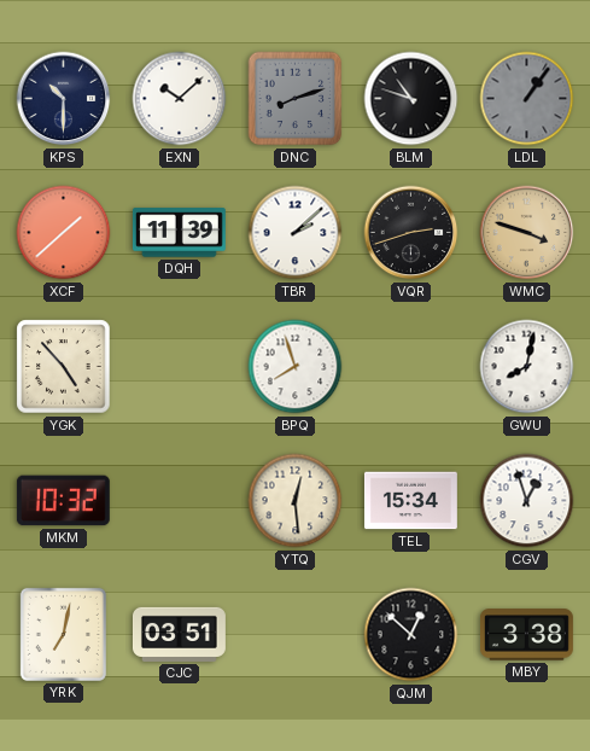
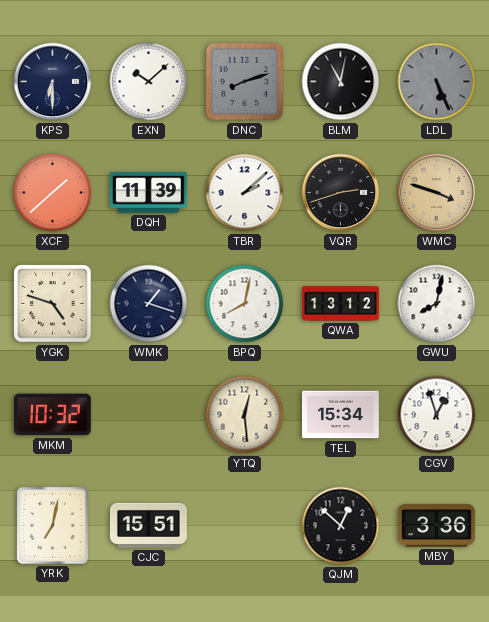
KPS: 10:30 -> 6:30 (53, 82)
BLM: 10:48 -> 11:02 (341, 82)
LDL: 1:06 -> 5:26 (437, 82)
YGK: 4:53 -> 4:48 (53, 304)
WMK: none -> 1:18 (149, 304)
BPQ: 7:57 -> 8:02 (245, 304)
QWA: none -> 13:12 (341, 304)
CJC: 03:51 -> 15:51 (148, 525)
MBY: 3:38 -> 3:36 (436, 526)
